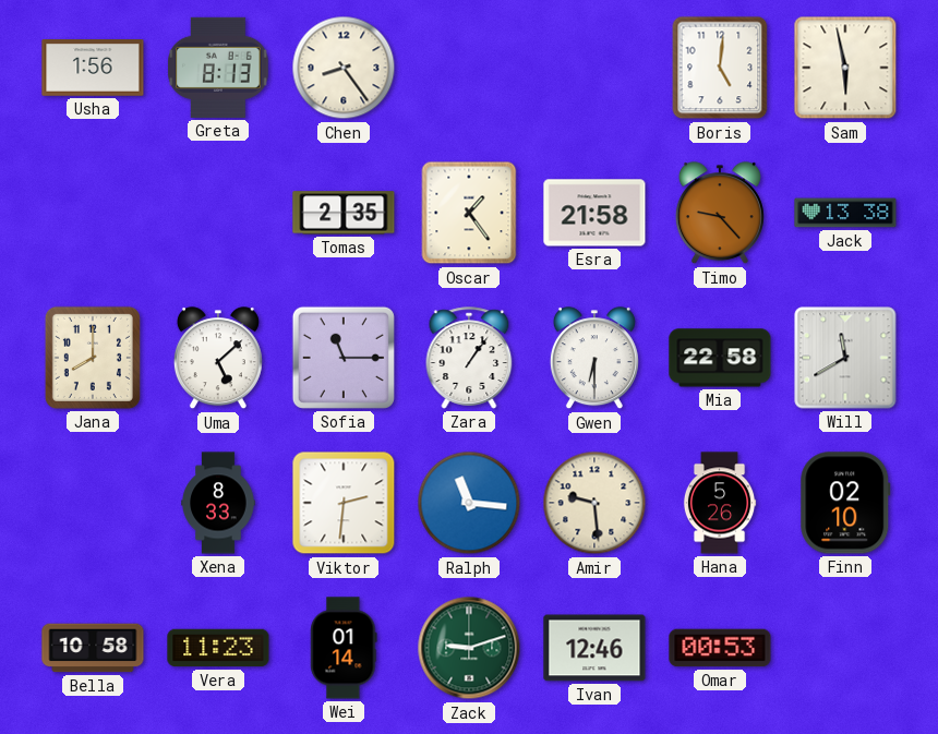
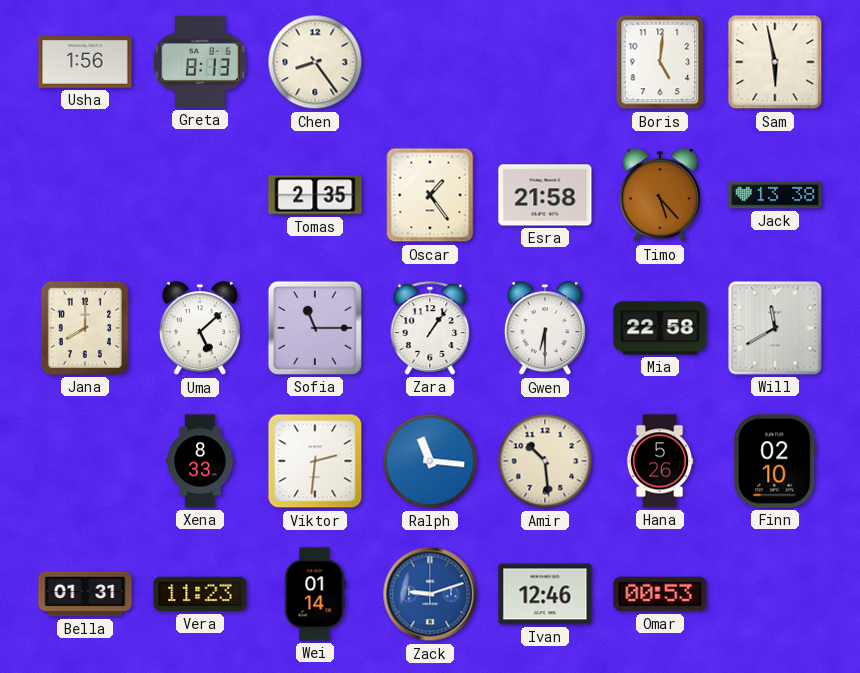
Timo: 9:23 -> 5:23 (660, 196)
Amir: 9:29 -> 10:29 (545, 461)
Bella: 10:58 -> 01:31 (85, 594)
Zack dial: green -> blue (430, 594)
